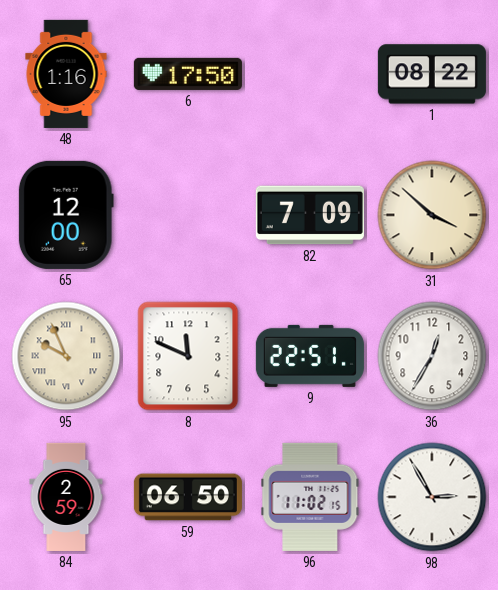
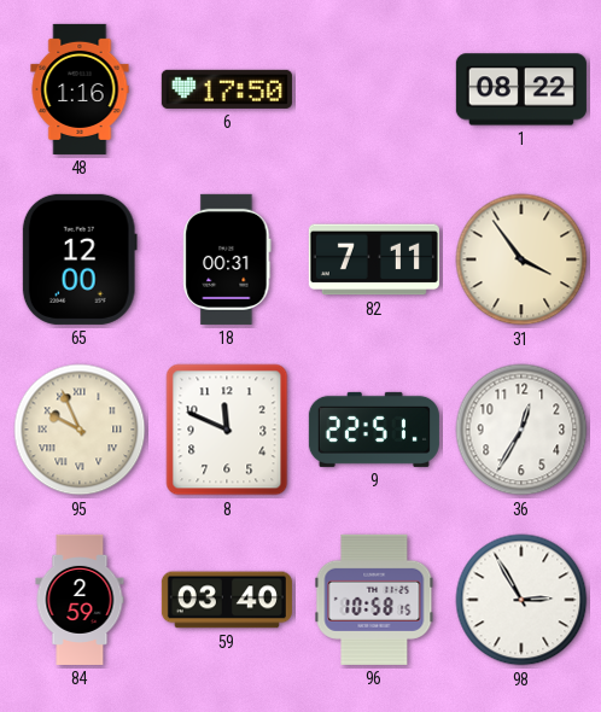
18: none -> 00:31 (227, 259)
82: 7:09 -> 7:11 (374, 259)
31: 3:52 -> 3:54 (521, 259)
59: 06:50 -> 03:40 (227, 600)
96: 11:02 -> 10:58 (374, 600)
